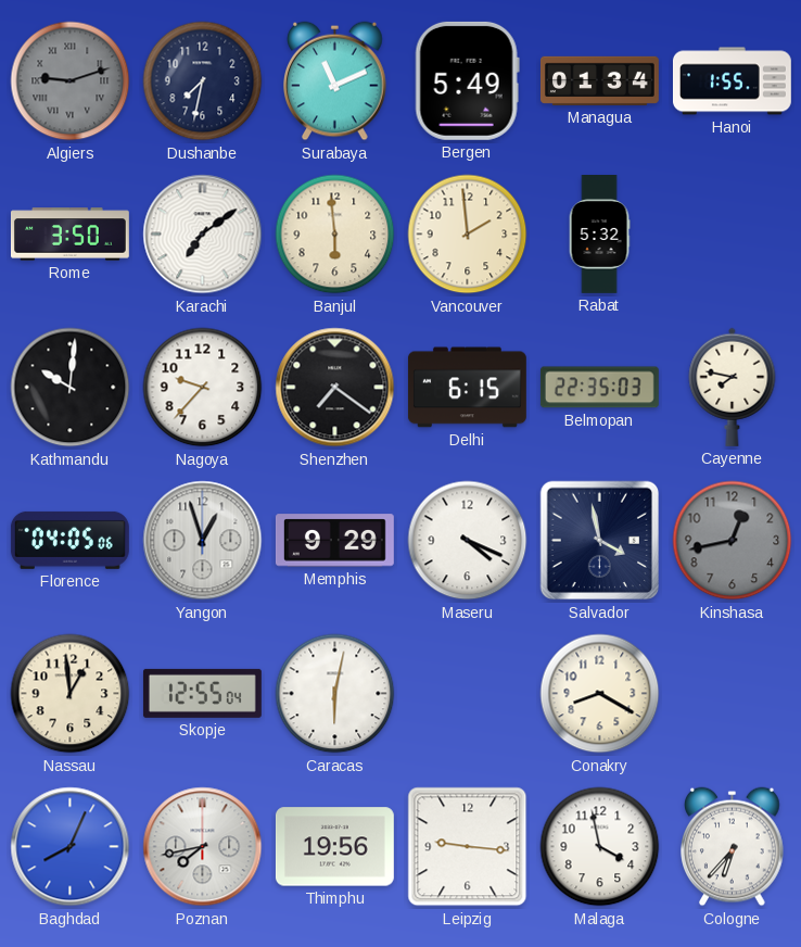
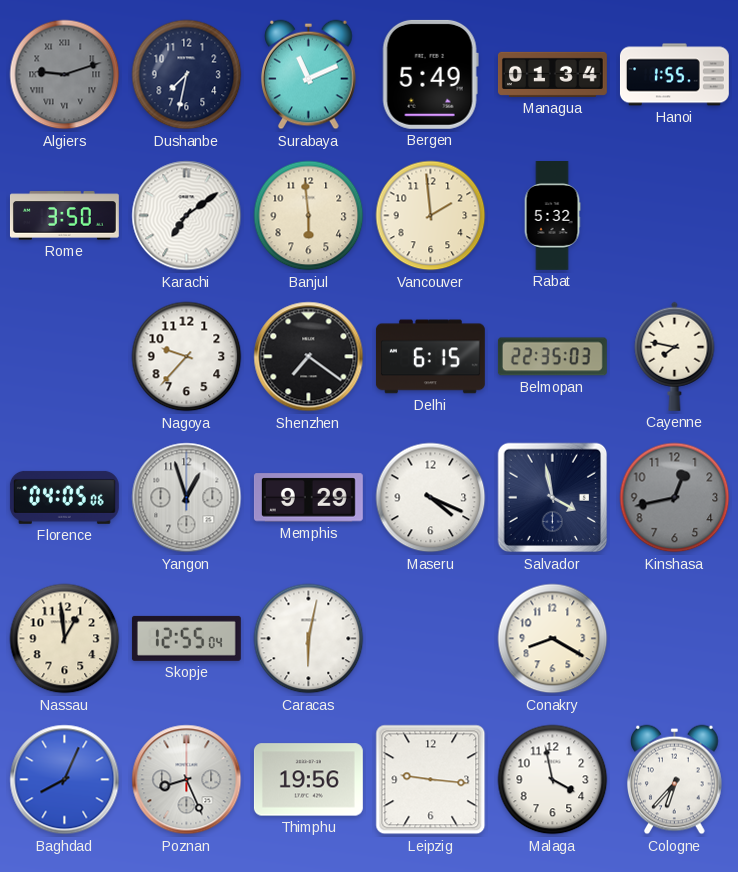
Kathmandu: 10:01 -> none (71, 388)
Poznan: 7:43 -> 8:26 (187, 780)
